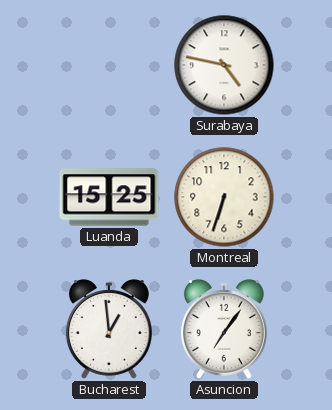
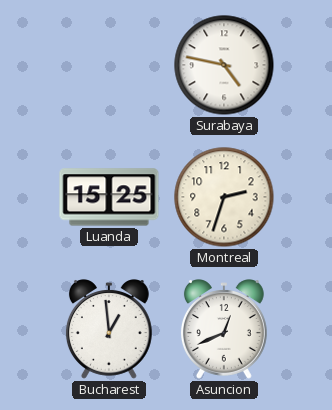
Montreal: 6:33 -> 2:33 (224, 197)
Asuncion: 7:06 -> 12:41 (224, 329)
